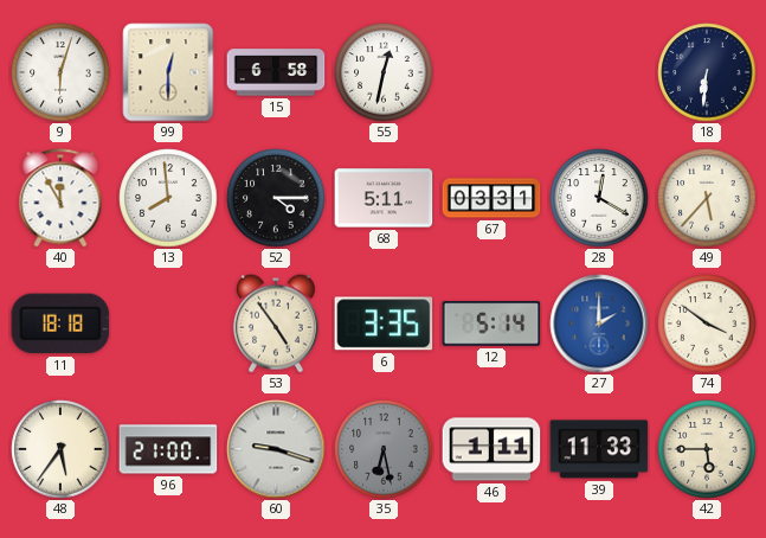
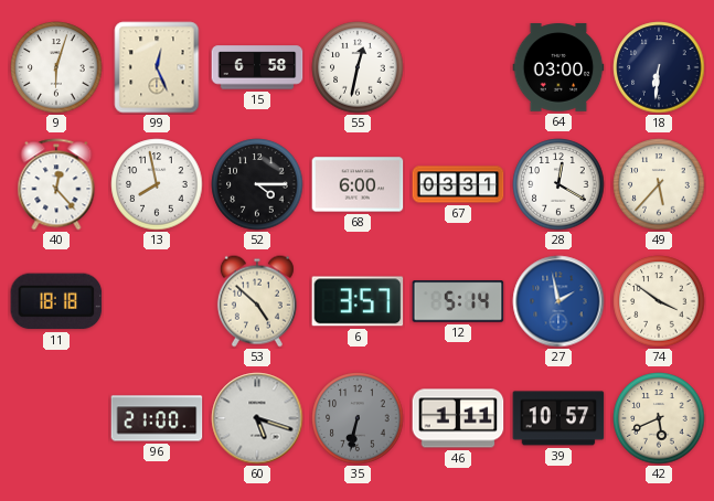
99: 12:30 -> 12:26 (157, 67)
64: none -> 03:00 (558, 67)
40: 11:55 -> 12:23 (56, 184)
13: 7:59 -> 7:58 (157, 184)
68: 5:11 -> 6:00 (358, 184)
53: 4:54 -> 4:52 (257, 301)
6: 3:35 -> 3:57 (358, 301)
27: 2:00 -> 1:58 (558, 301)
48: 5:36 -> none (60, 449)
60: 9:18 -> 5:18 (257, 418)
35: 6:28 -> 6:32 (358, 418)
39: 11:33 -> 10:57 (558, 418)
42: 5:45 -> 5:41 (659, 418)
